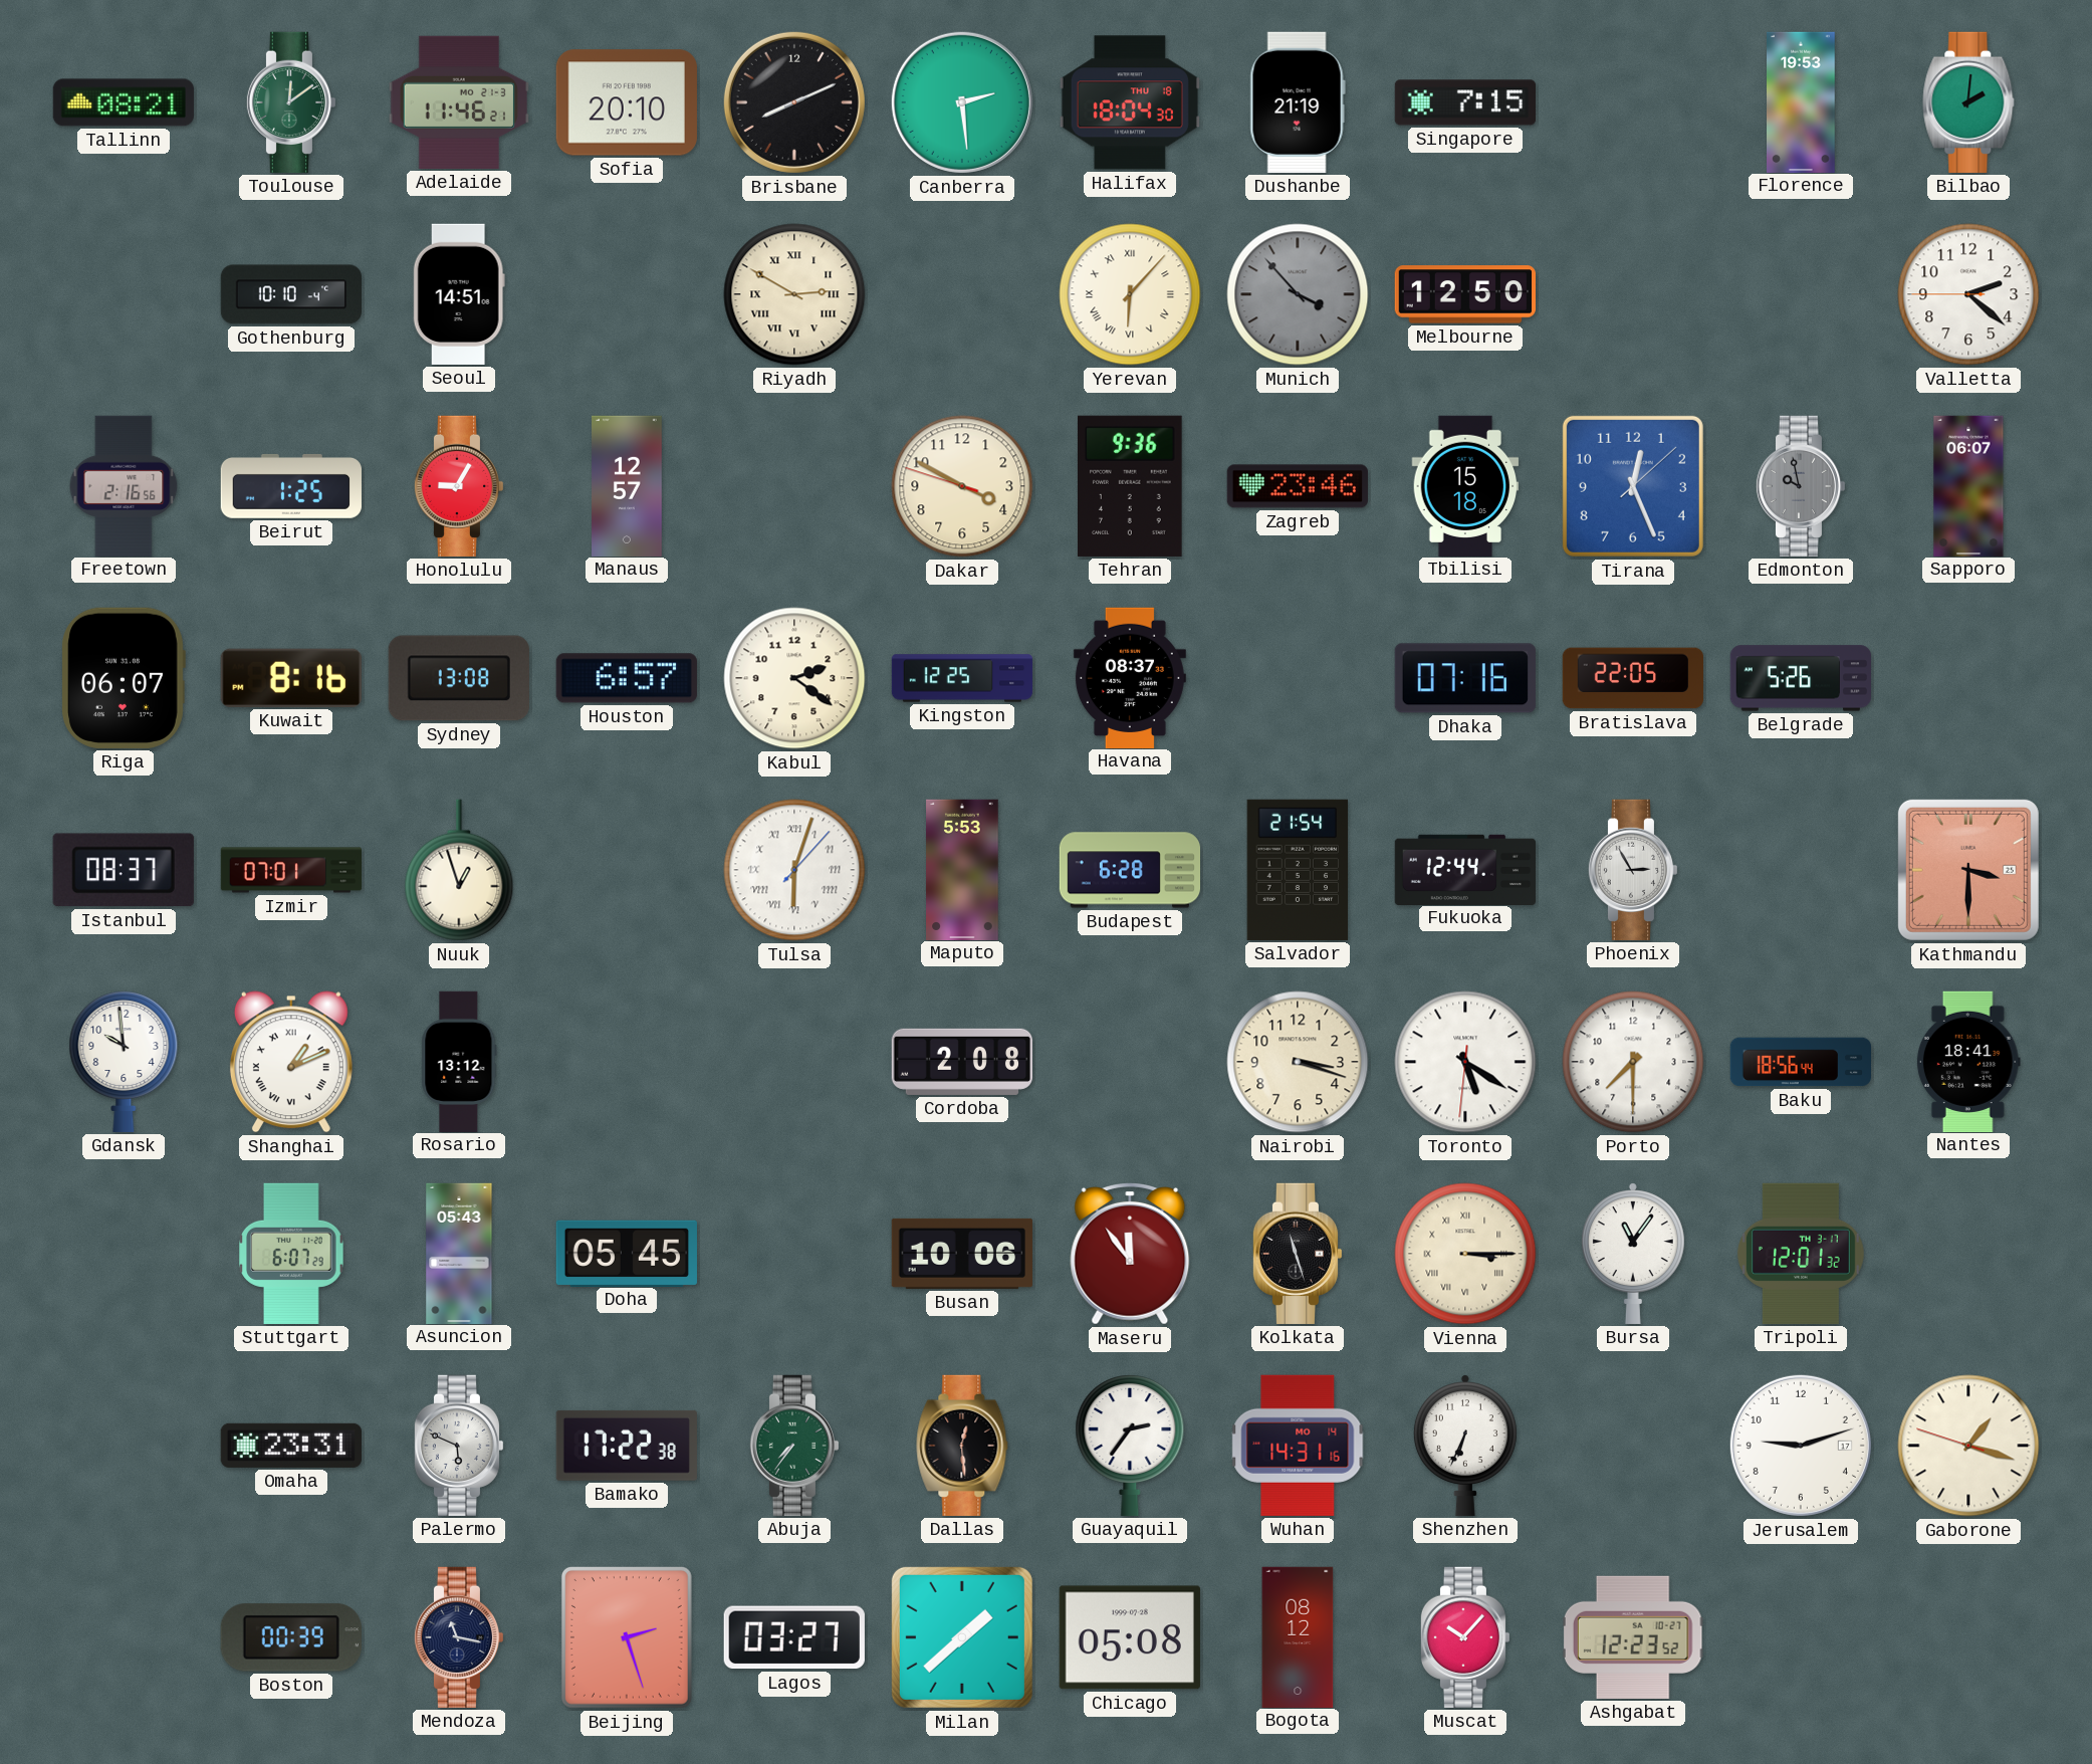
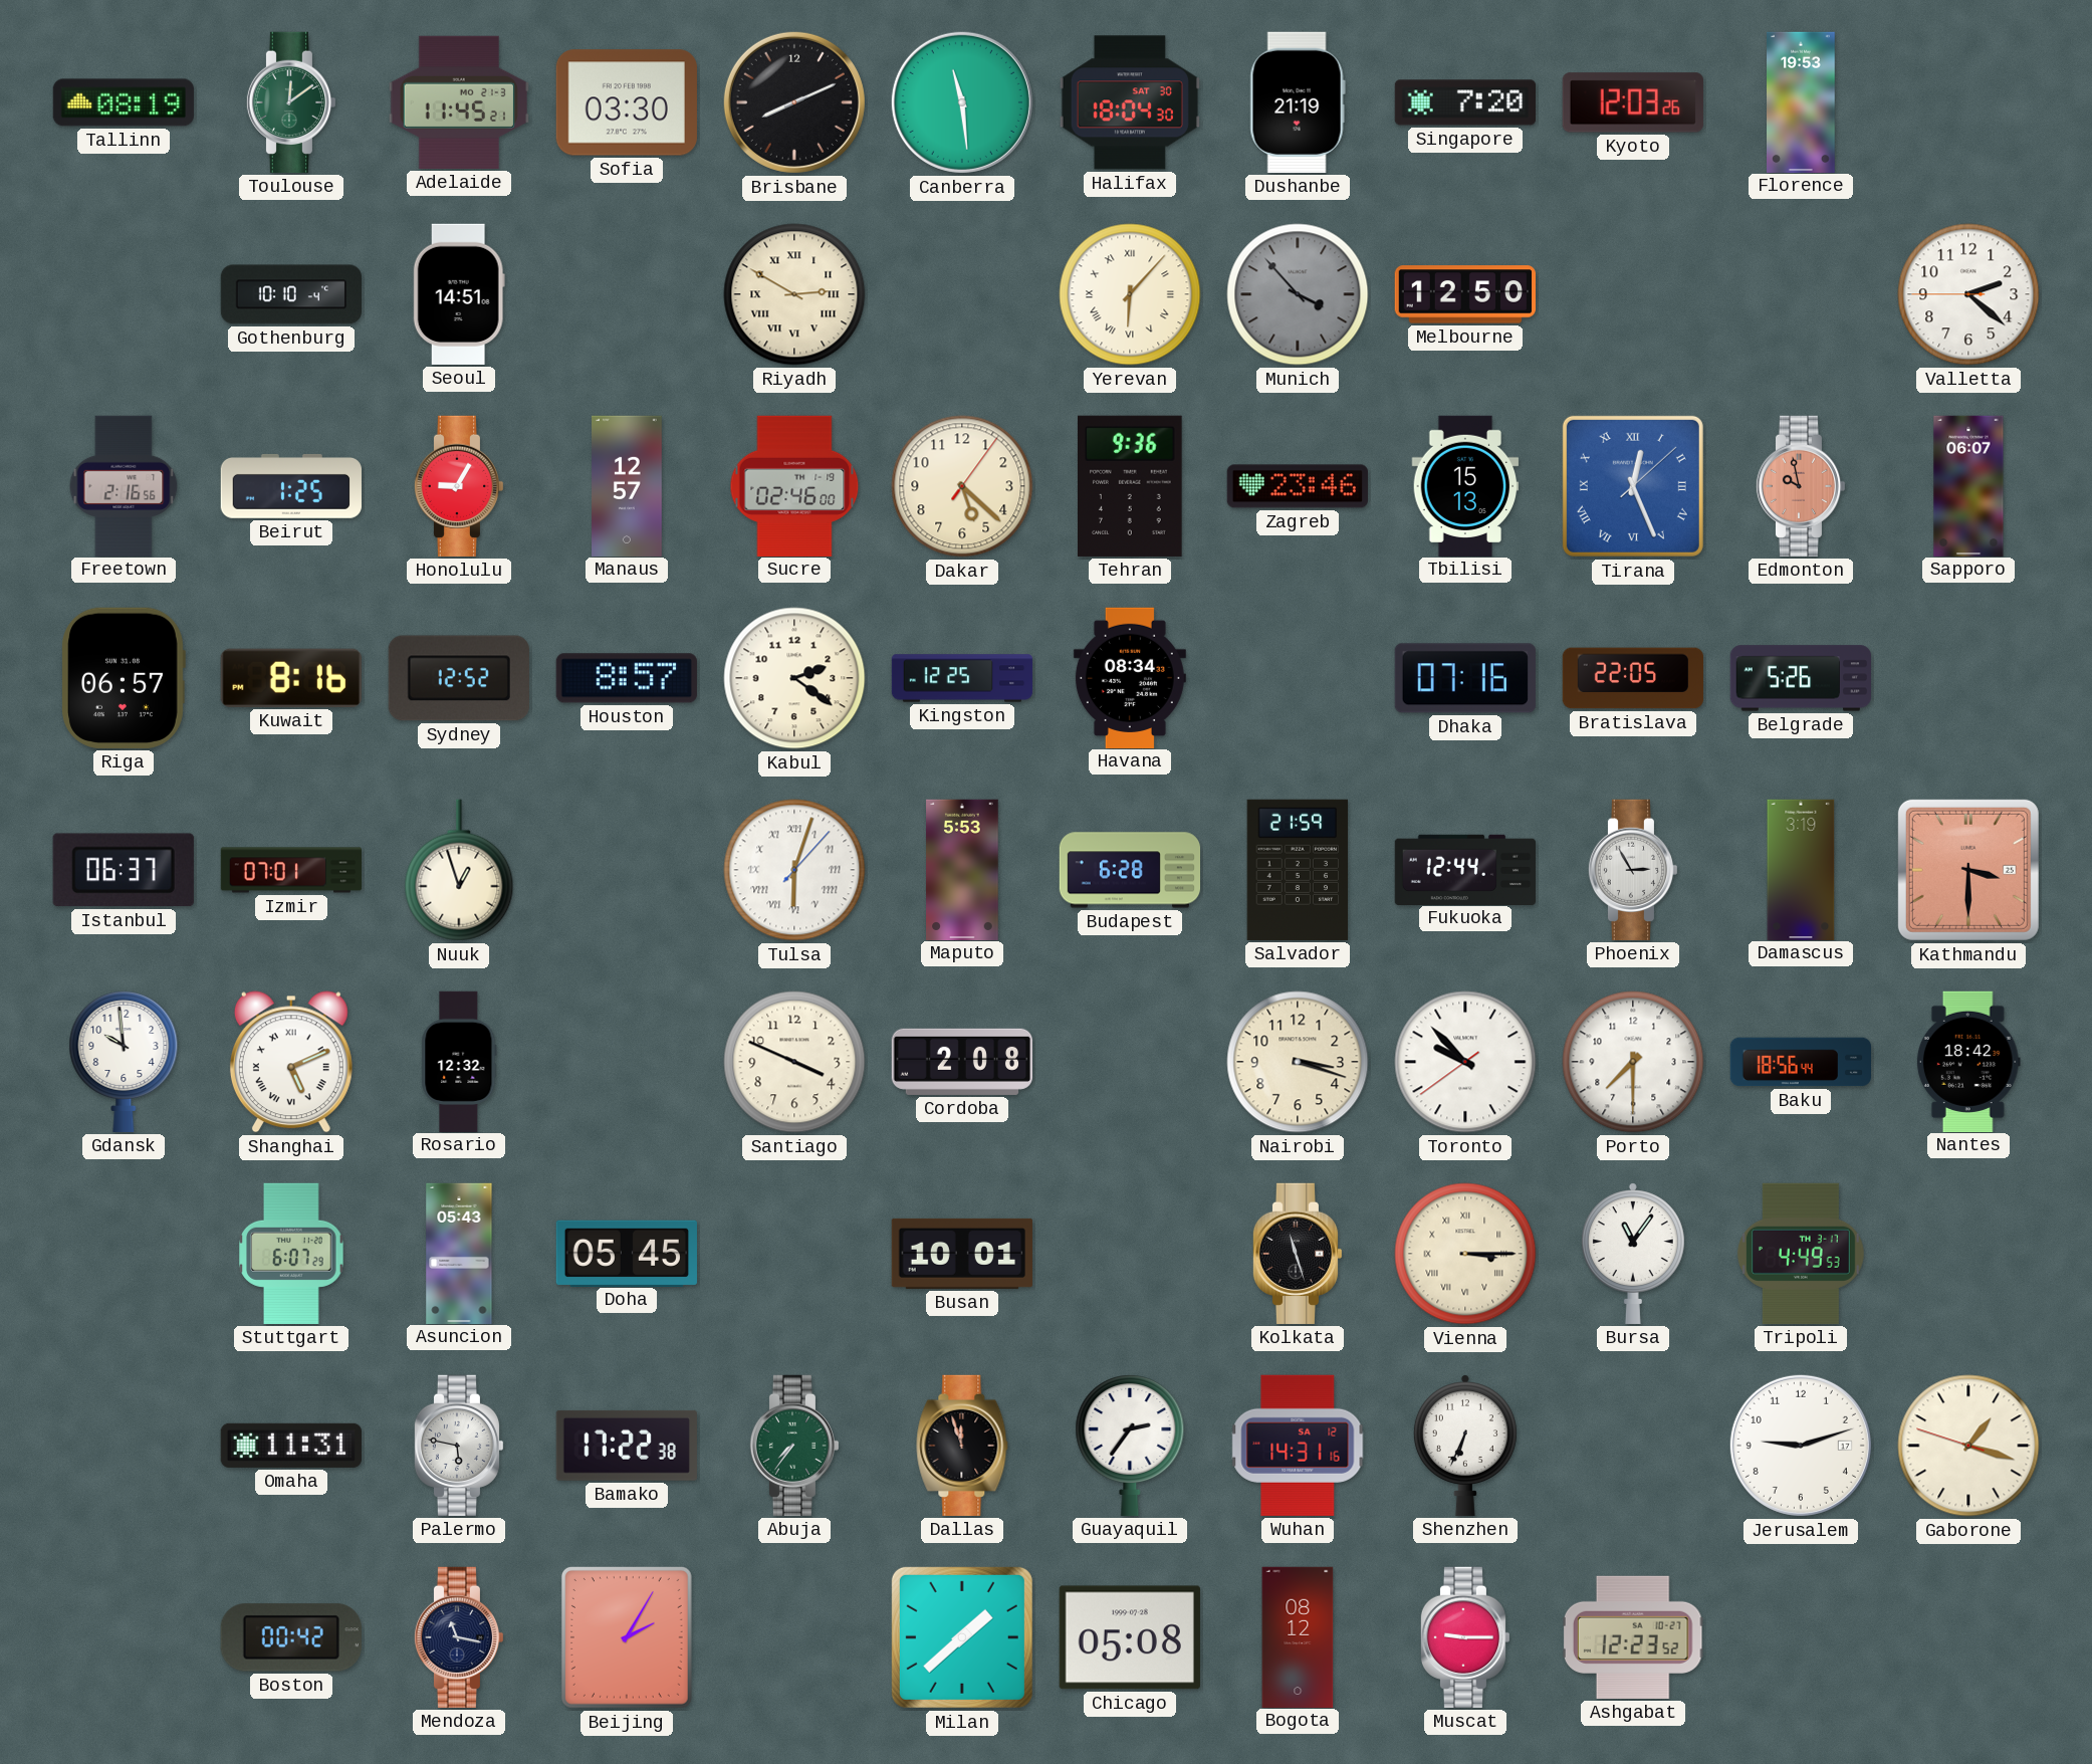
Tallinn: 08:21 -> 08:19 (123, 102)
Adelaide: 11:46 -> 11:45 (459, 102)
Sofia: 20:10 -> 03:30 (627, 102)
Canberra: 2:29 -> 11:29 (962, 102)
Halifax date: THU 18 -> SAT 30 (1130, 102)
Singapore: 7:15 -> 7:20 (1464, 102)
Kyoto: none -> 12:03 (1633, 102)
Bilbao: 2:01 -> none (1968, 102)
Sucre: none -> 02:46 (794, 485)
Dakar: 3:49 -> 5:22 (962, 486)
Tbilisi: 15:18 -> 15:13 (1465, 485)
Tirana numerals: Arabic -> Roman (1633, 486)
Edmonton dial: grey -> salmon (1801, 486)
Riga: 06:07 -> 06:57 (124, 678)
Sydney: 13:08 -> 12:52 (459, 678)
Houston: 6:57 -> 8:57 (627, 678)
Havana: 08:37 -> 08:34 (1130, 677)
Istanbul: 08:37 -> 06:37 (124, 870)
Salvador: 21:54 -> 21:59 (1298, 870)
Damascus: none -> 3:19 (1801, 869)
Shanghai: 1:11 -> 5:11 (291, 1062)
Rosario: 13:12 -> 12:32 (459, 1061)
Santiago: none -> 3:49 (794, 1062)
Toronto: 5:20 -> 9:52 (1465, 1062)
Nantes: 18:41 -> 18:42 (1968, 1061)
Busan: 10:06 -> 10:01 (961, 1254)
Maseru: 11:54 -> none (1130, 1254)
Tripoli: 12:01 -> 4:49 (1801, 1254)
Omaha: 23:31 -> 11:31 (291, 1446)
Palermo: 5:49 -> 5:47 (459, 1446)
Dallas: 12:29 -> 11:57 (962, 1446)
Wuhan date: MO 14 -> SA 12 (1298, 1446)
Boston: 00:39 -> 00:42 (291, 1637)
Beijing: 2:27 -> 2:05 (627, 1637)
Lagos: 03:27 -> none (794, 1637)
Muscat: 10:07 -> 9:15 (1465, 1637)
